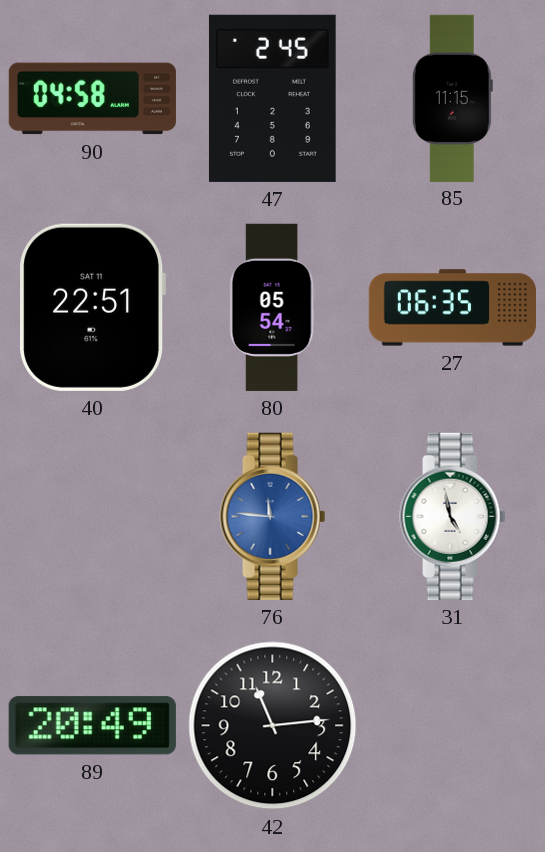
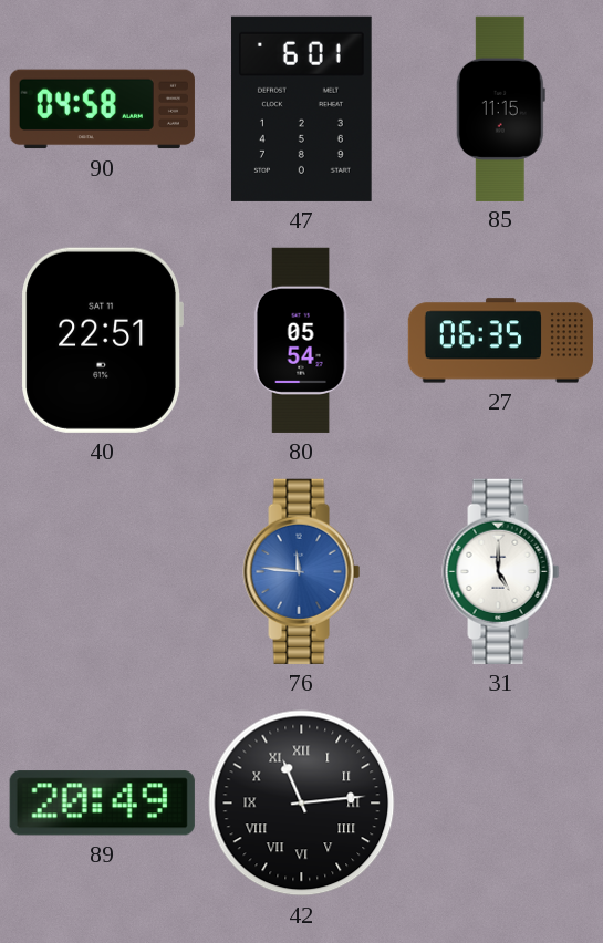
47: 2:45 -> 6:01 (301, 108)
31: 4:58 -> 5:00 (501, 571)
42 numerals: Arabic -> Roman (302, 804)
